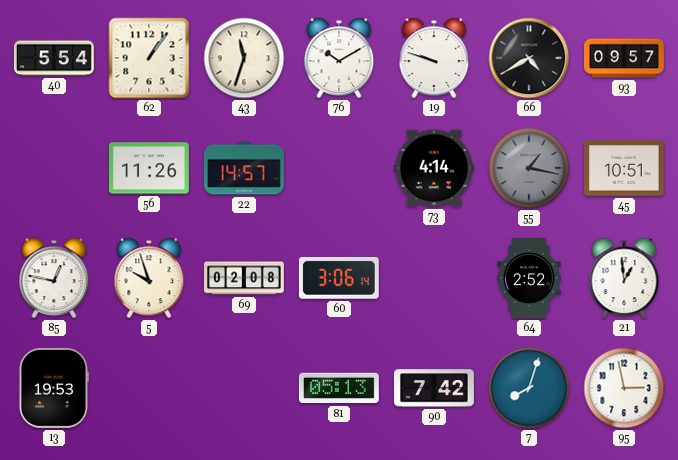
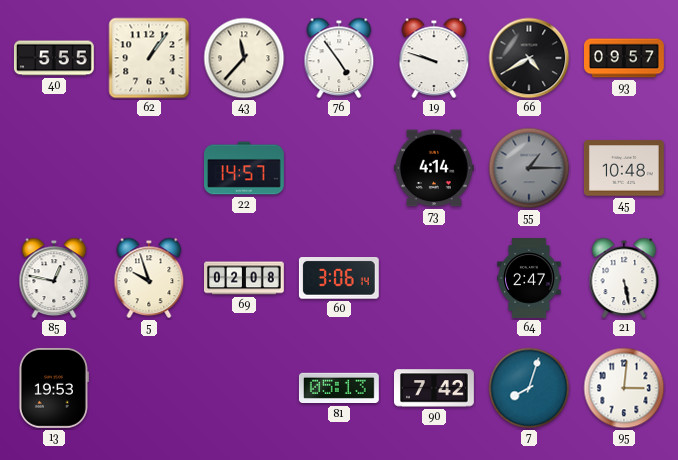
40: 5:54 -> 5:55 (54, 58)
43: 11:33 -> 11:37 (244, 58)
76: 10:10 -> 4:54 (339, 58)
56: 11:26 -> none (149, 168)
55: 1:17 -> 1:15 (529, 168)
45: 10:51 -> 10:48 (624, 168)
64: 2:52 -> 2:47 (529, 279)
21: 12:59 -> 5:28 (624, 278)
95: 2:58 -> 3:01 (624, 388)
